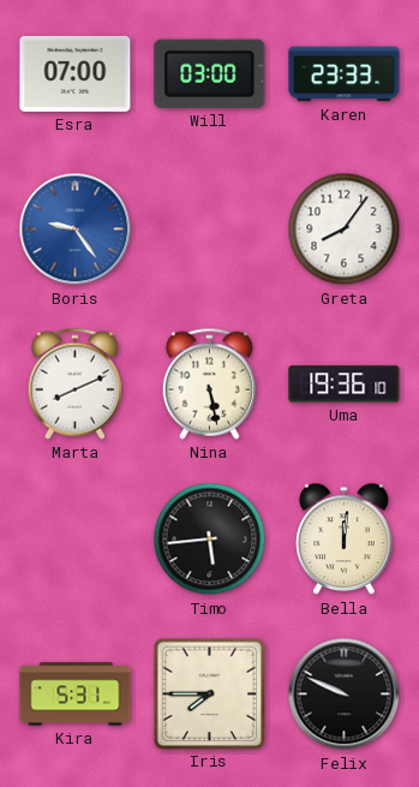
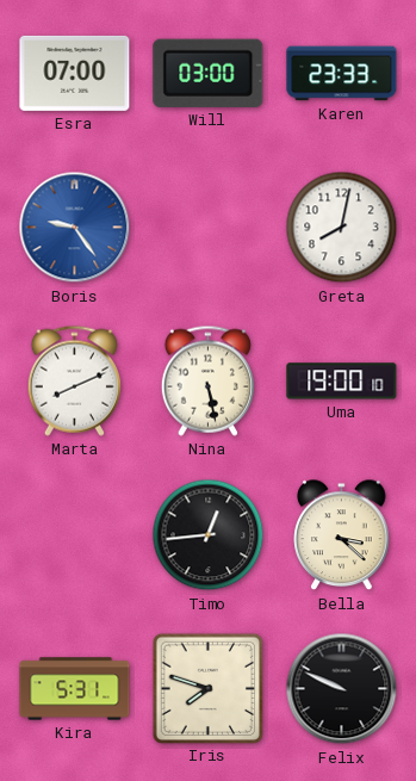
Greta: 8:06 -> 8:02 (342, 228)
Uma: 19:36 -> 19:00 (342, 382)
Timo: 5:44 -> 12:44 (209, 535)
Bella: 12:01 -> 3:22 (342, 535)
Iris: 7:45 -> 7:48 (207, 688)
